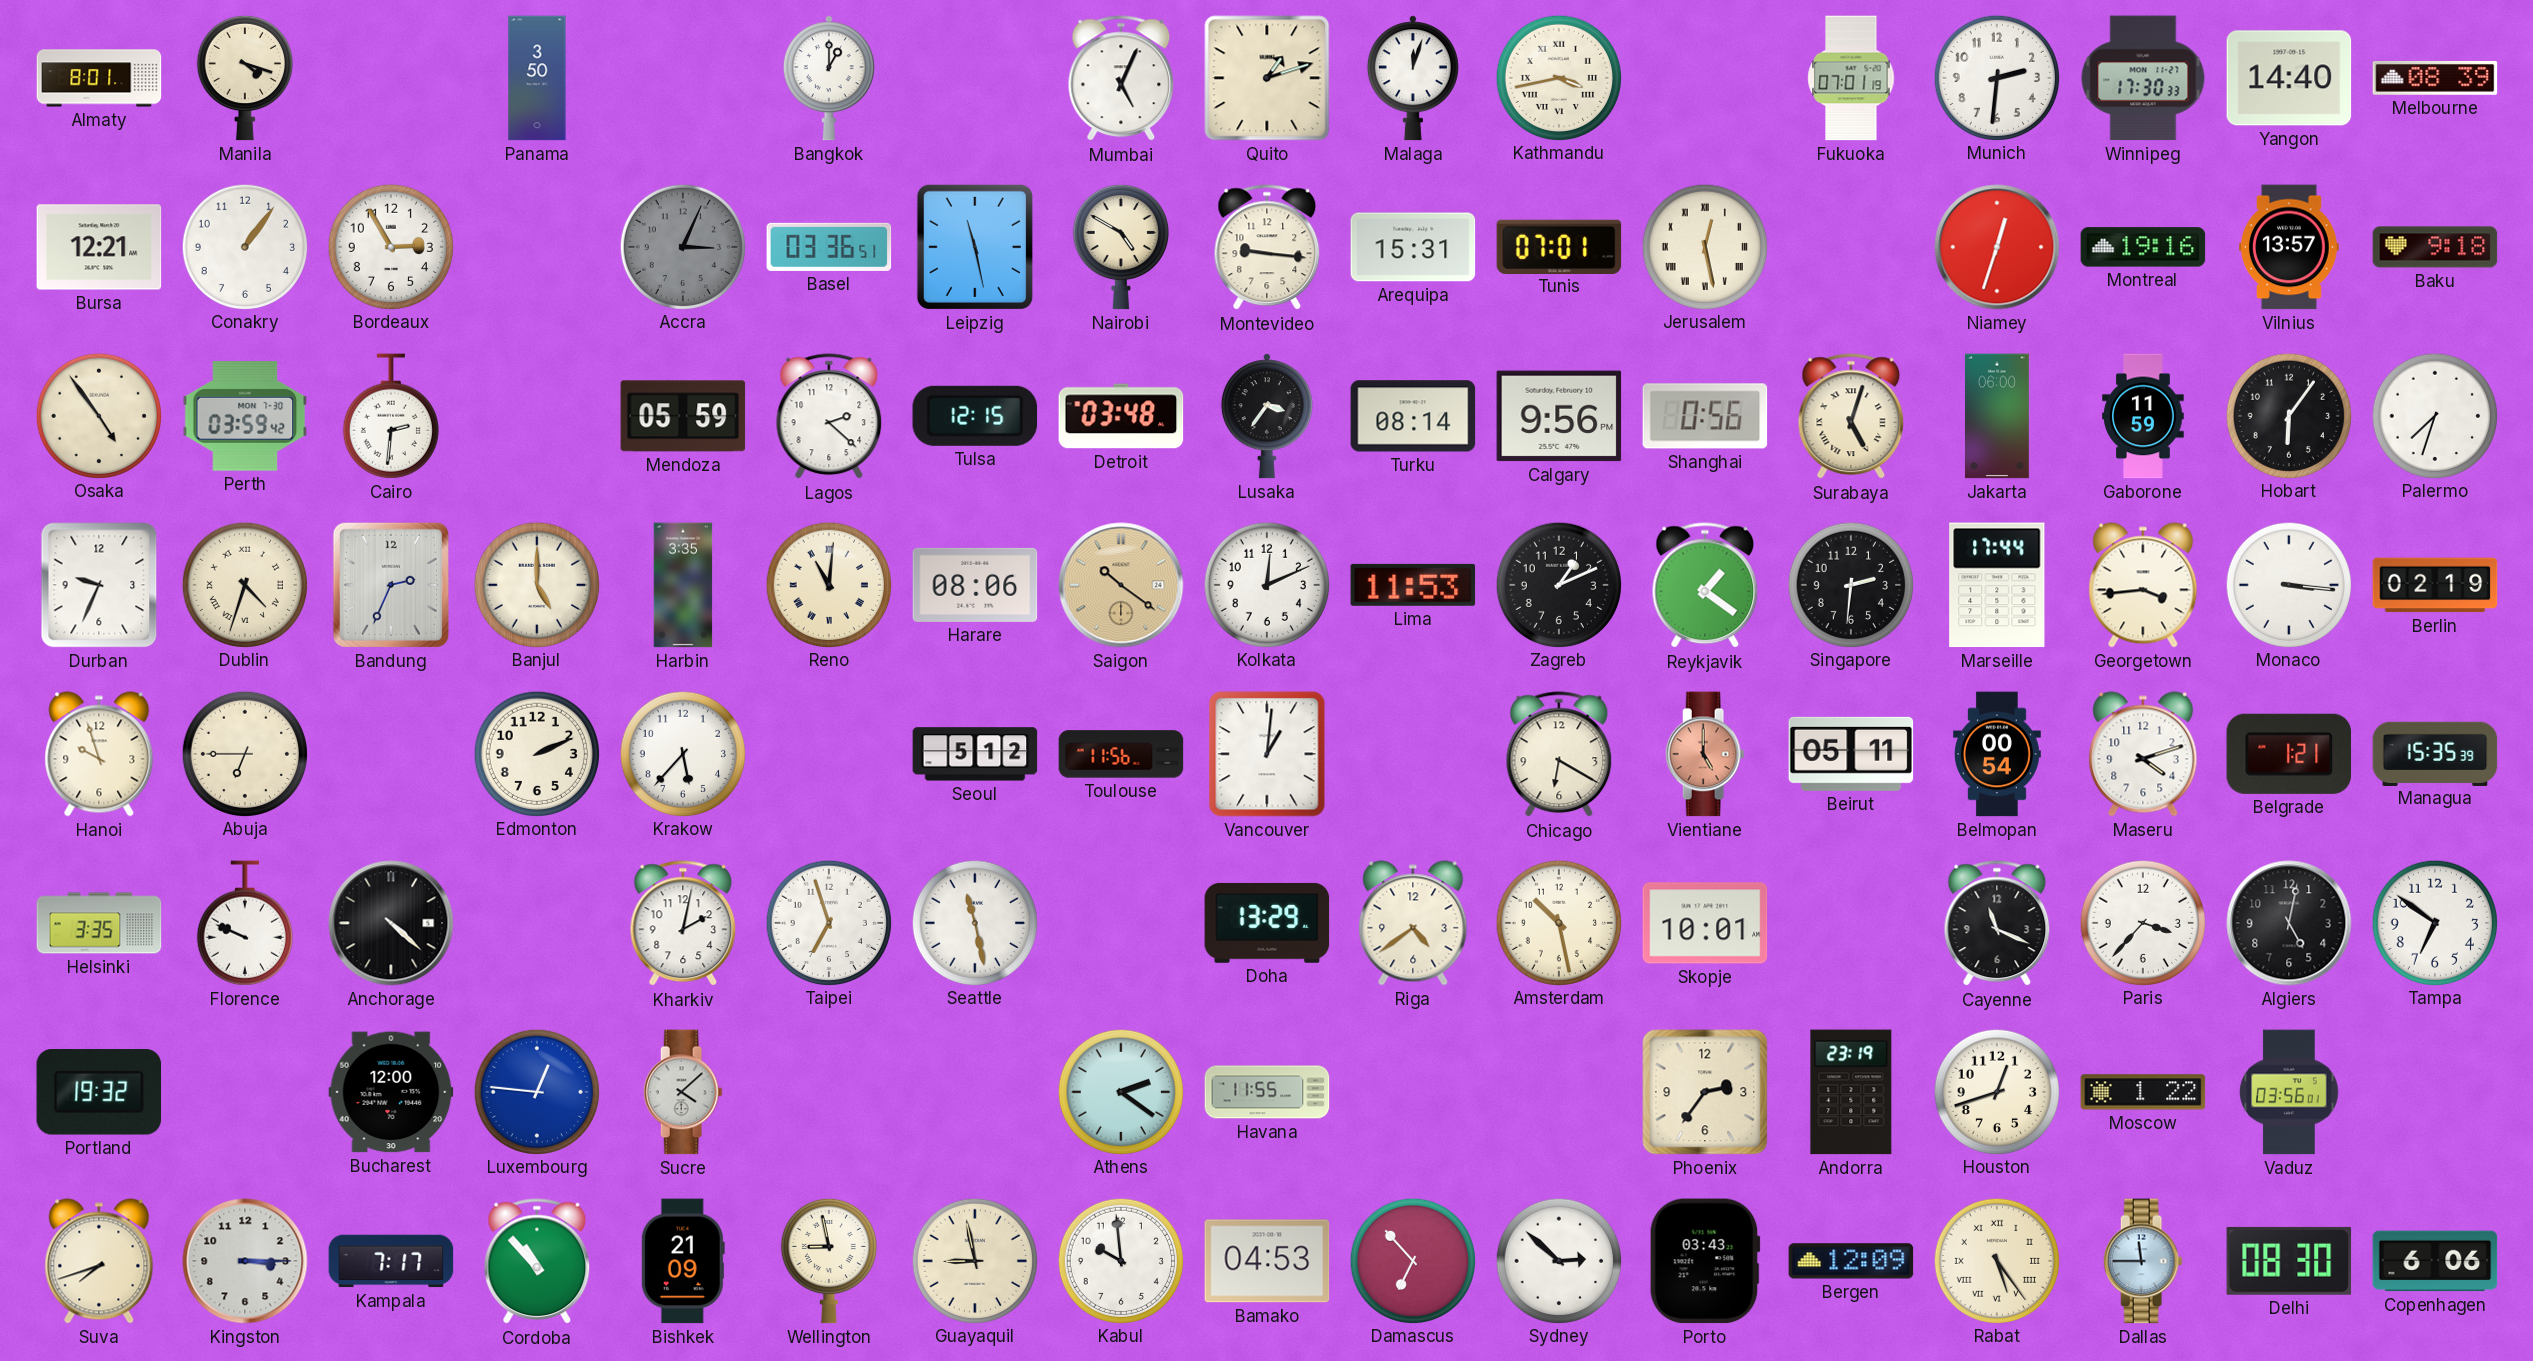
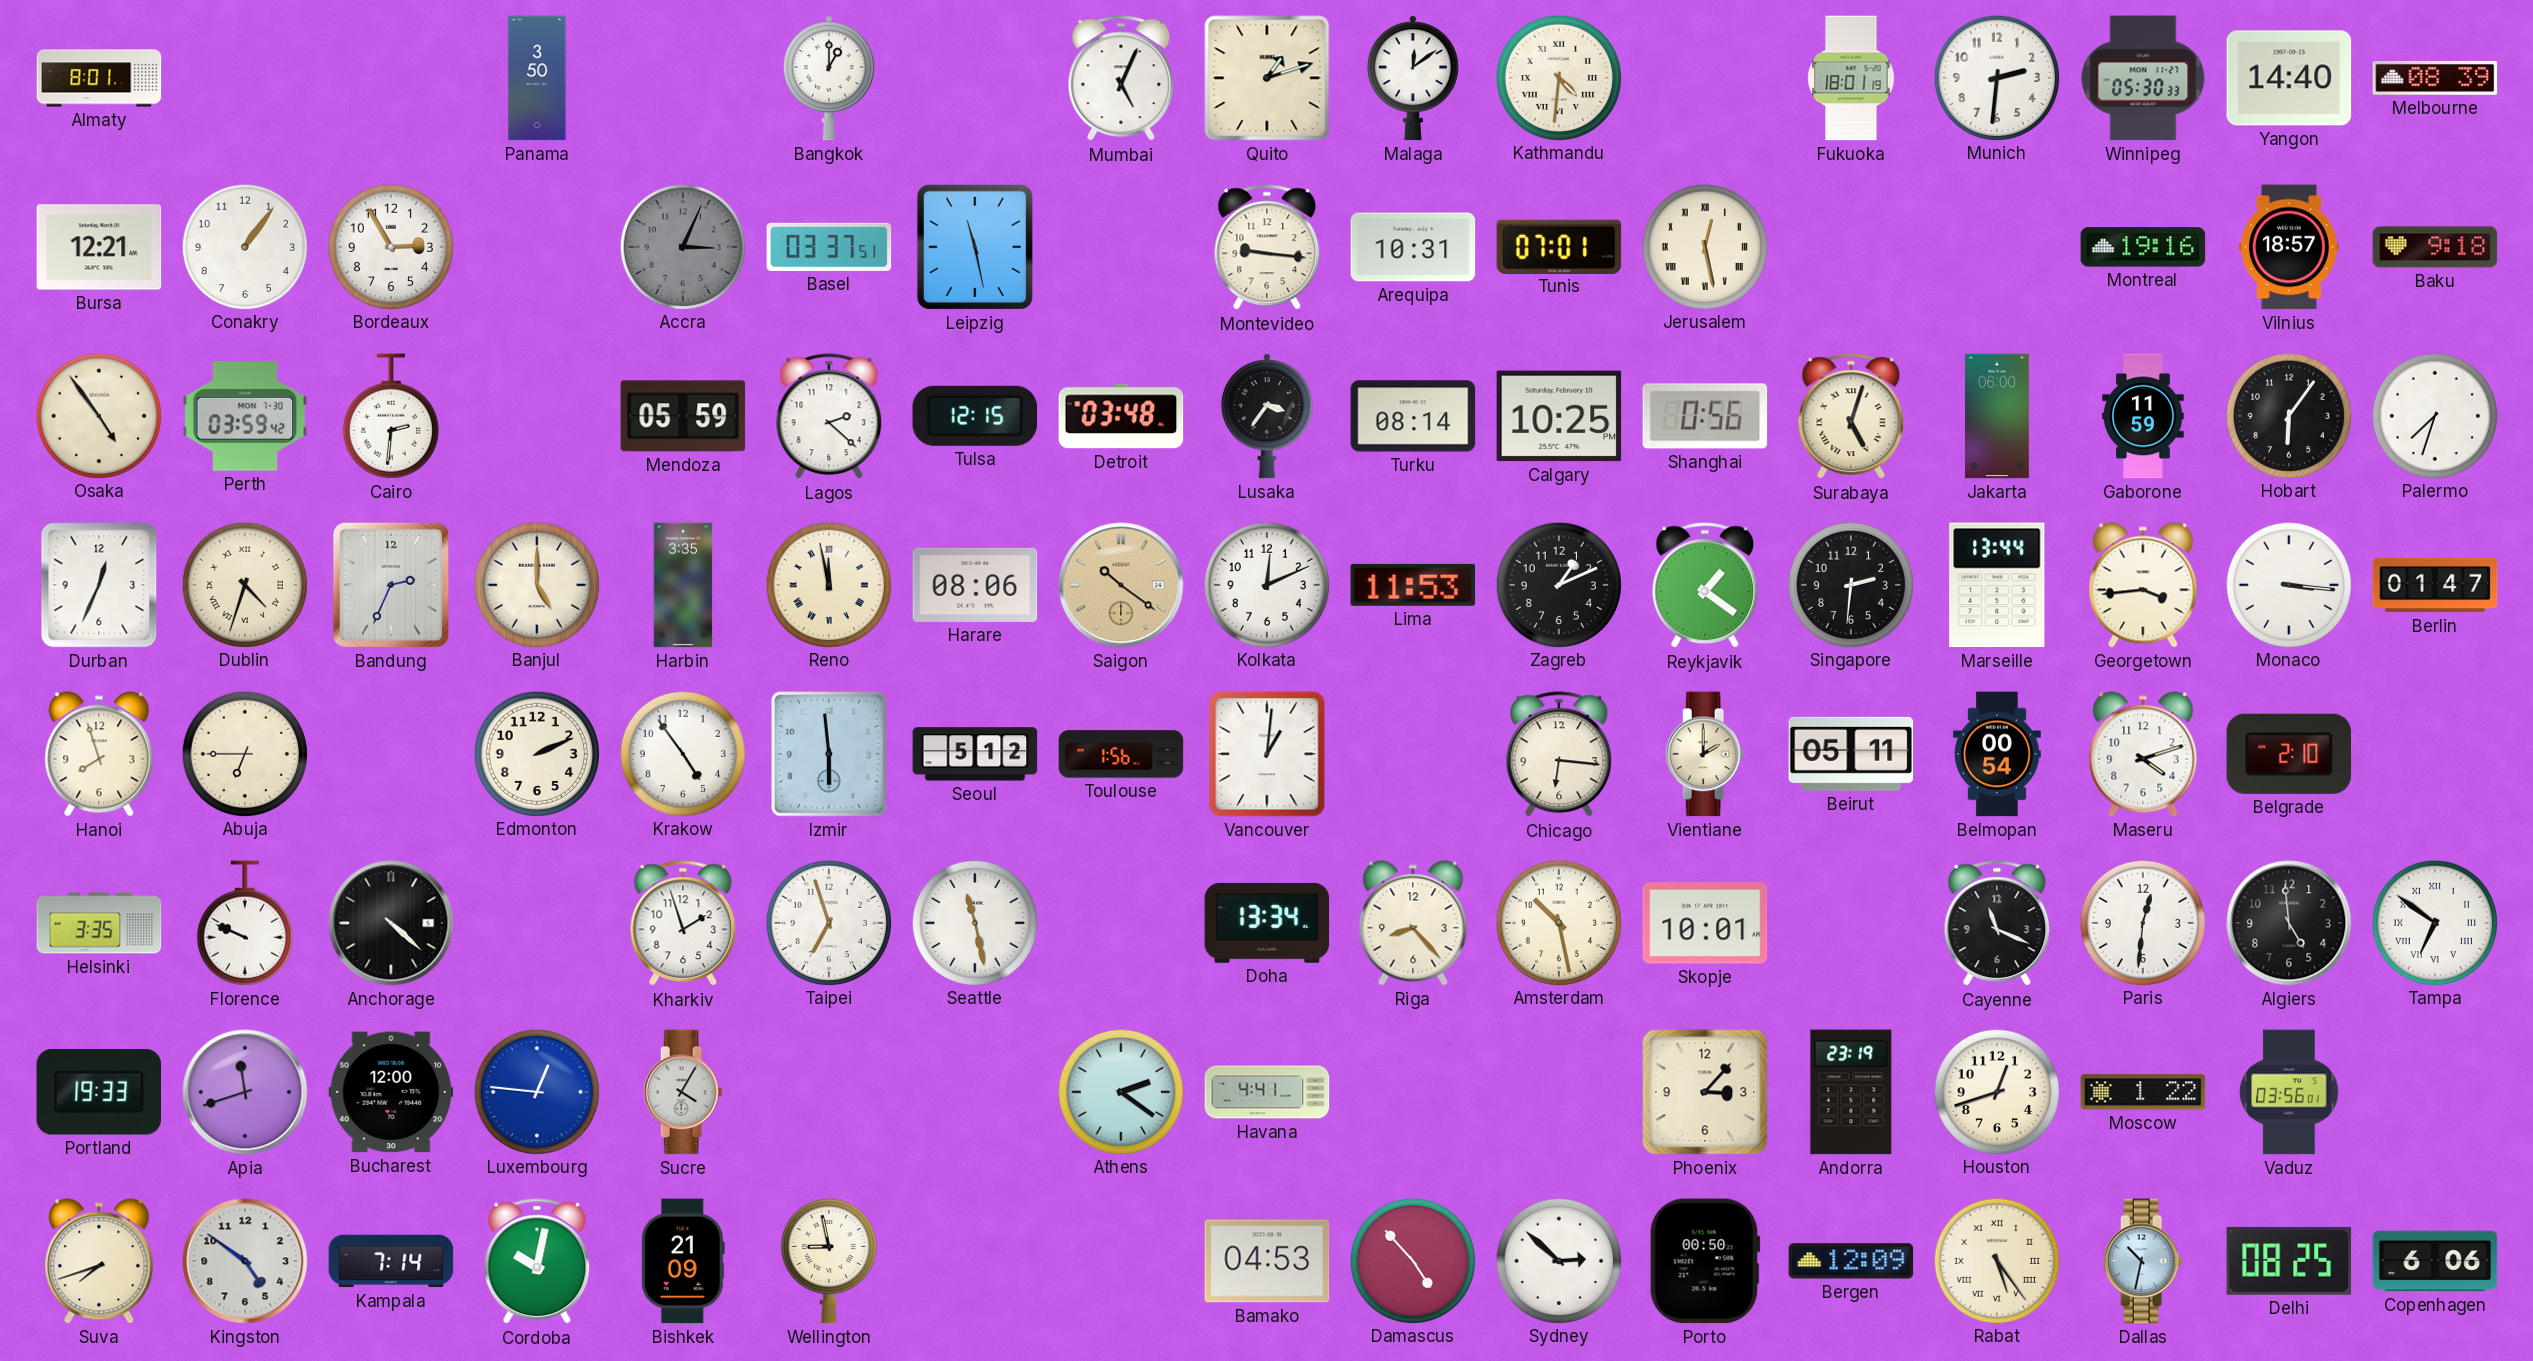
Manila: 4:18 -> none (245, 78)
Malaga: 12:03 -> 12:09 (1413, 78)
Kathmandu: 3:43 -> 4:31 (1558, 77)
Fukuoka: 07:01 -> 18:01 (1851, 78)
Winnipeg: 17:30 -> 05:30 (2143, 78)
Basel: 03:36 -> 03:37 (829, 247)
Nairobi: 4:50 -> none (1121, 247)
Arequipa: 15:31 -> 10:31 (1413, 247)
Niamey: 12:33 -> none (1997, 247)
Vilnius: 13:57 -> 18:57 (2289, 247)
Calgary: 9:56 -> 10:25 (1559, 416)
Durban: 9:34 -> 12:34 (99, 585)
Reno: 11:01 -> 11:58 (828, 584)
Marseille: 17:44 -> 13:44 (1997, 585)
Berlin: 02:19 -> 01:47 (2435, 585)
Hanoi: 9:57 -> 7:57 (99, 754)
Krakow: 5:37 -> 4:54 (682, 753)
Izmir: none -> 5:59 (829, 754)
Toulouse: 11:56 -> 1:56 (1121, 754)
Chicago: 6:20 -> 6:16 (1559, 755)
Vientiane: 5:00 -> 2:00 (1705, 754)
Vientiane dial: salmon -> cream (1705, 754)
Belgrade: 1:21 -> 2:10 (2289, 754)
Managua: 15:35 -> none (2435, 753)
Kharkiv: 2:02 -> 1:57 (683, 924)
Doha: 13:29 -> 13:34 (1267, 923)
Riga: 4:39 -> 8:23 (1413, 923)
Paris: 3:37 -> 12:31 (2142, 922)
Algiers: 5:02 -> 4:59 (2289, 923)
Tampa numerals: Arabic -> Roman (2434, 922)
Portland: 19:32 -> 19:33 (99, 1092)
Apia: none -> 11:42 (245, 1092)
Sucre: 4:08 -> 4:05 (683, 1092)
Havana: 11:55 -> 4:41 (1267, 1092)
Phoenix: 2:36 -> 3:07 (1705, 1092)
Kingston: 3:15 -> 4:51 (245, 1261)
Kampala: 7:17 -> 7:14 (391, 1261)
Cordoba: 10:53 -> 10:02 (537, 1262)
Guayaquil: 8:58 -> none (974, 1260)
Kabul: 9:59 -> none (1120, 1260)
Damascus: 6:53 -> 4:53 (1412, 1260)
Porto: 03:43 -> 00:50 (1705, 1261)
Dallas: 11:45 -> 10:32 (2143, 1261)
Delhi: 08:30 -> 08:25 (2289, 1261)
